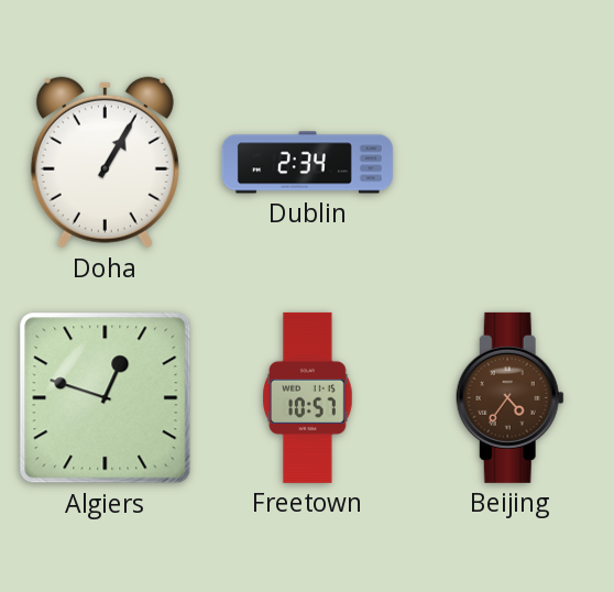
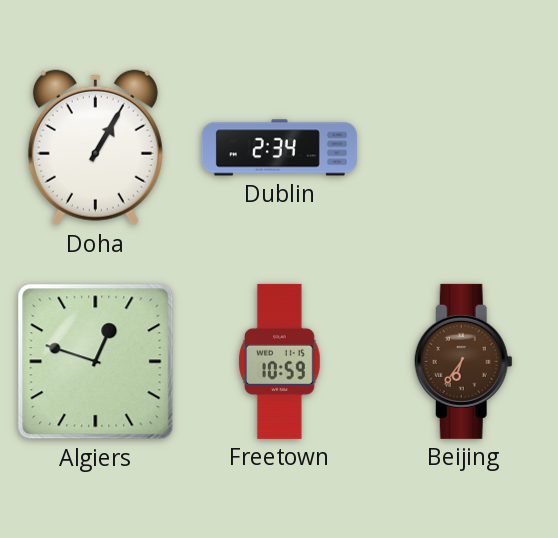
Freetown: 10:57 -> 10:59 (280, 361)
Beijing: 4:36 -> 6:36 (463, 361)
